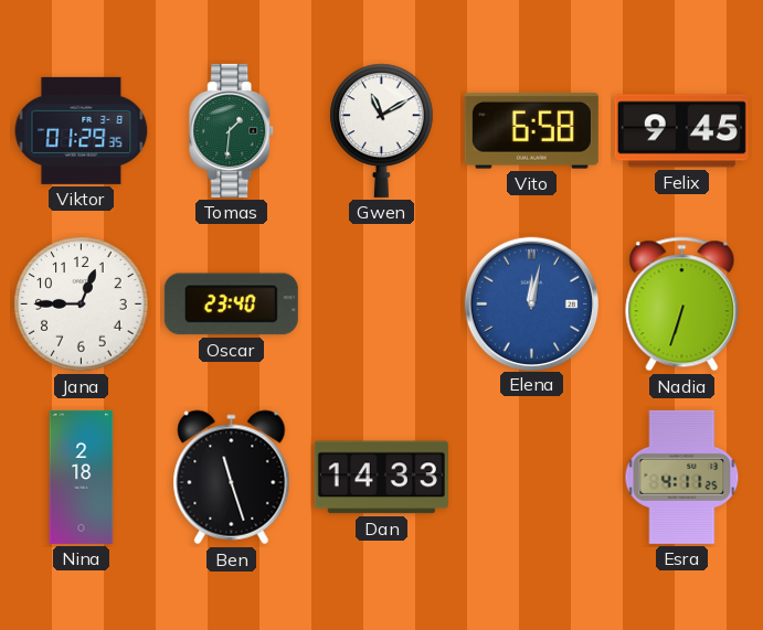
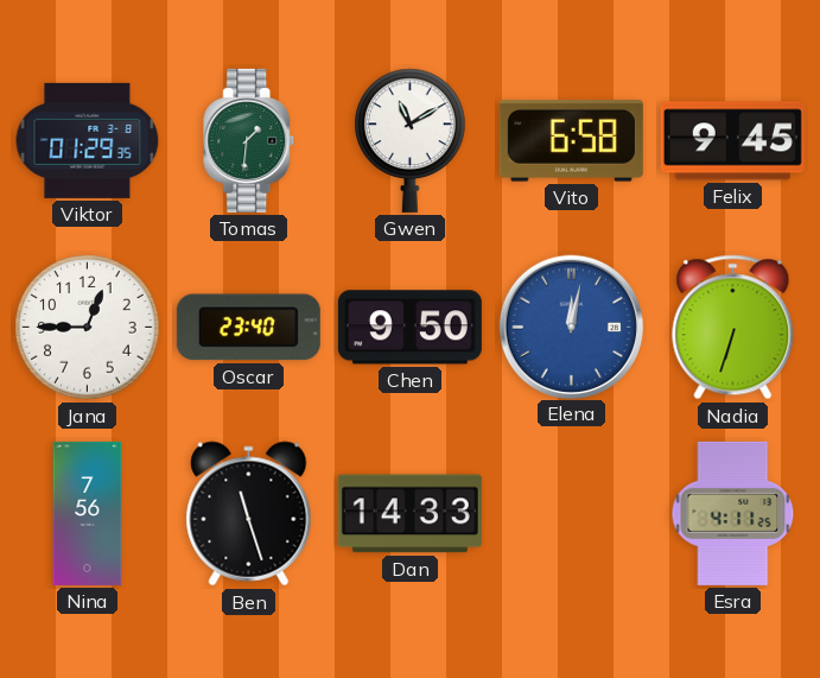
Chen: none -> 9:50 (409, 328)
Nina: 2:18 -> 7:56 (88, 513)
